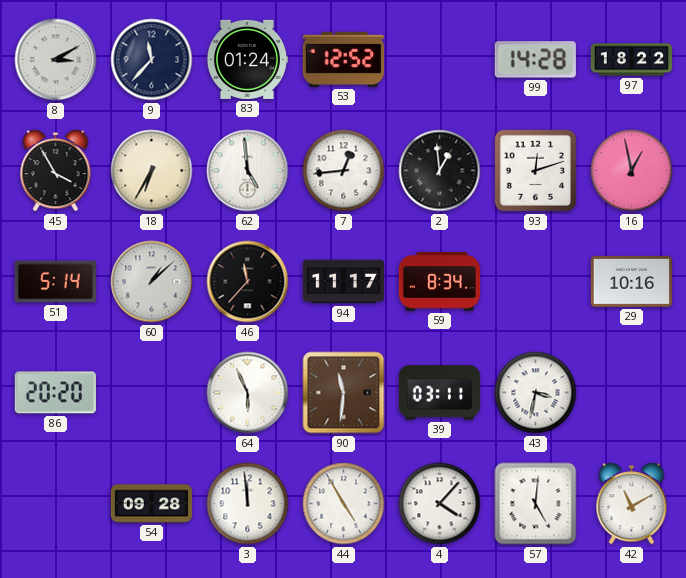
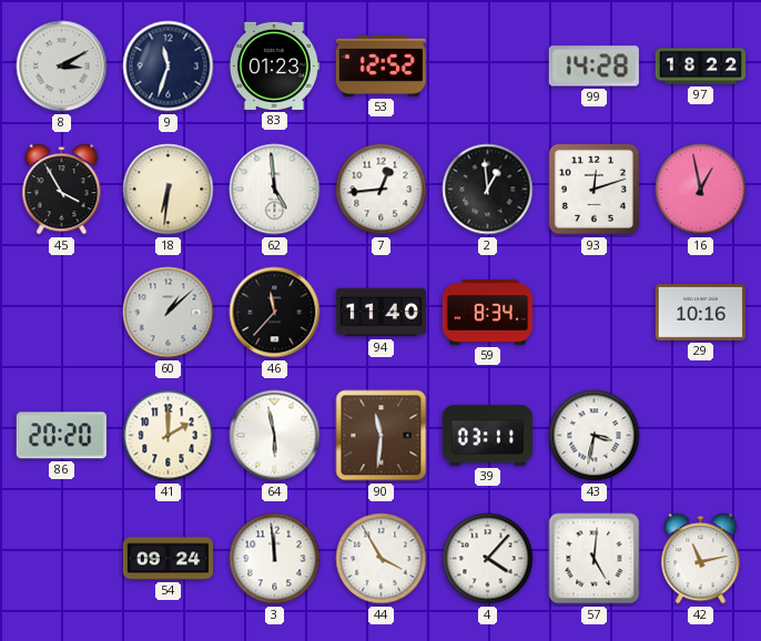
9: 11:37 -> 11:33 (169, 67)
83: 01:24 -> 01:23 (274, 65)
18: 6:35 -> 6:31 (169, 190)
51: 5:14 -> none (55, 282)
94: 11:17 -> 11:40 (380, 313)
41: none -> 2:00 (169, 436)
64: 5:56 -> 5:58 (275, 436)
54: 09:28 -> 09:24 (168, 559)
44: 4:55 -> 3:55 (382, 559)
42: 11:10 -> 11:13 (701, 559)
